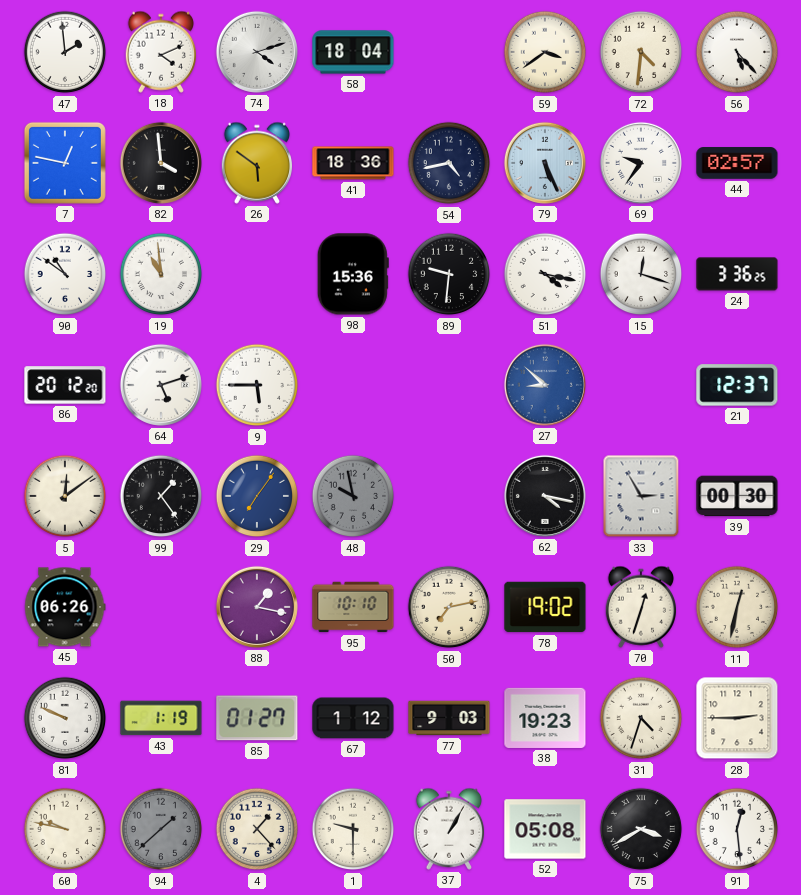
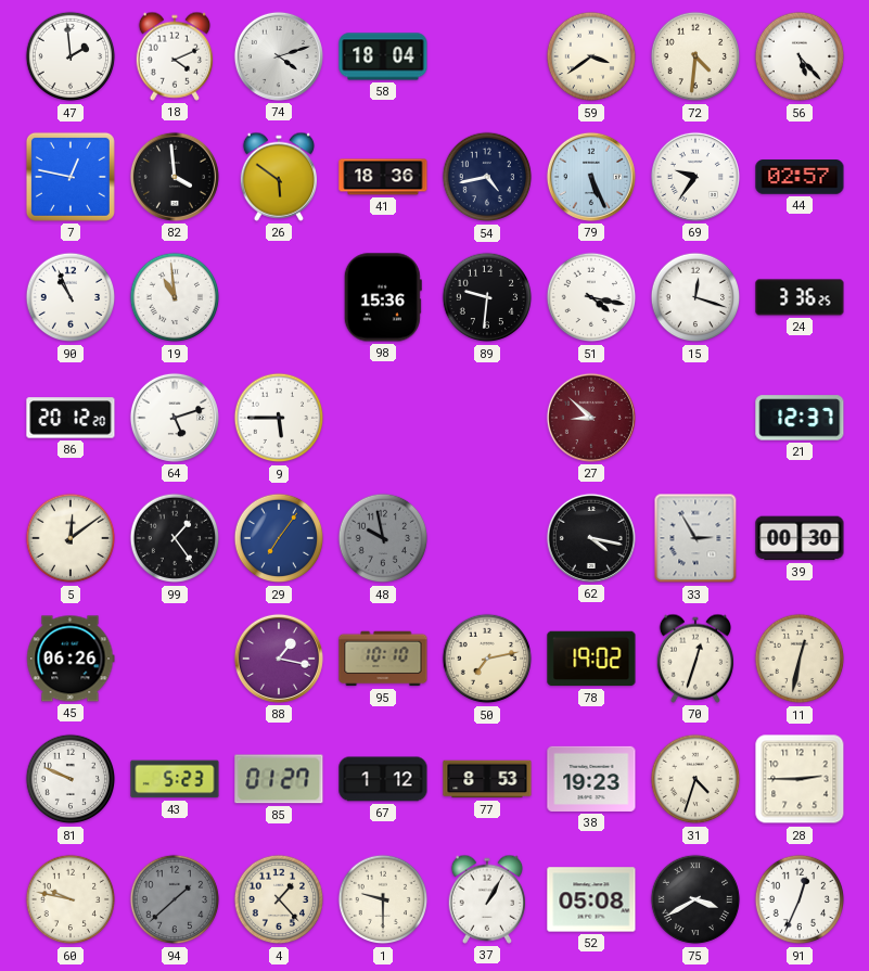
90: 10:51 -> 10:56 (71, 297)
27 dial: blue -> burgundy (591, 418)
43: 1:19 -> 5:23 (175, 779)
77: 9:03 -> 8:53 (487, 779)
91: 12:29 -> 12:34 (800, 899)
